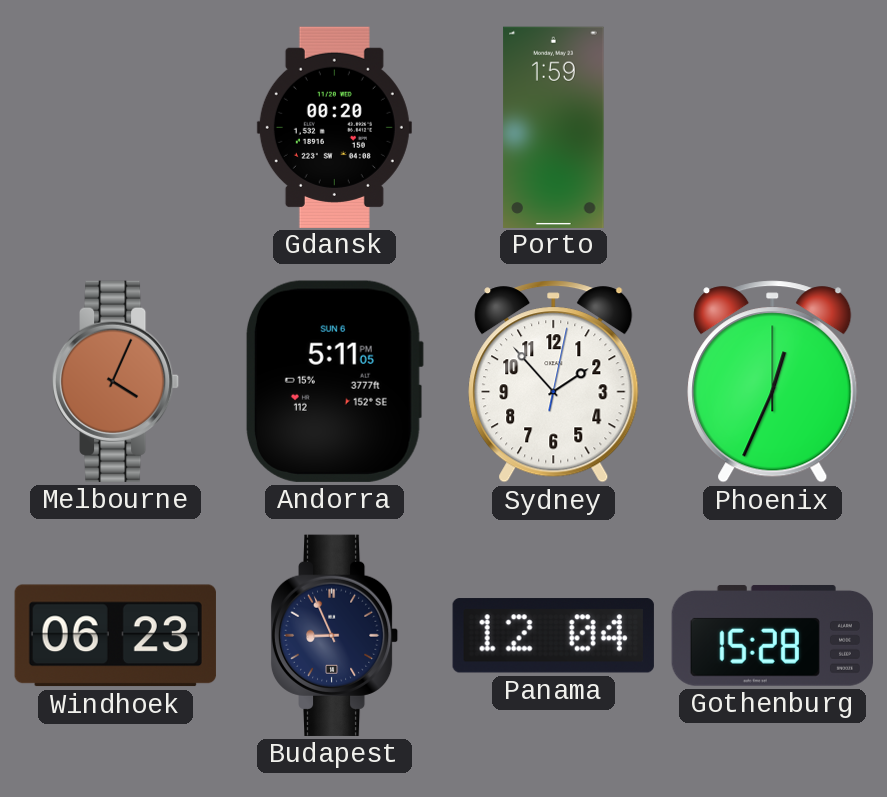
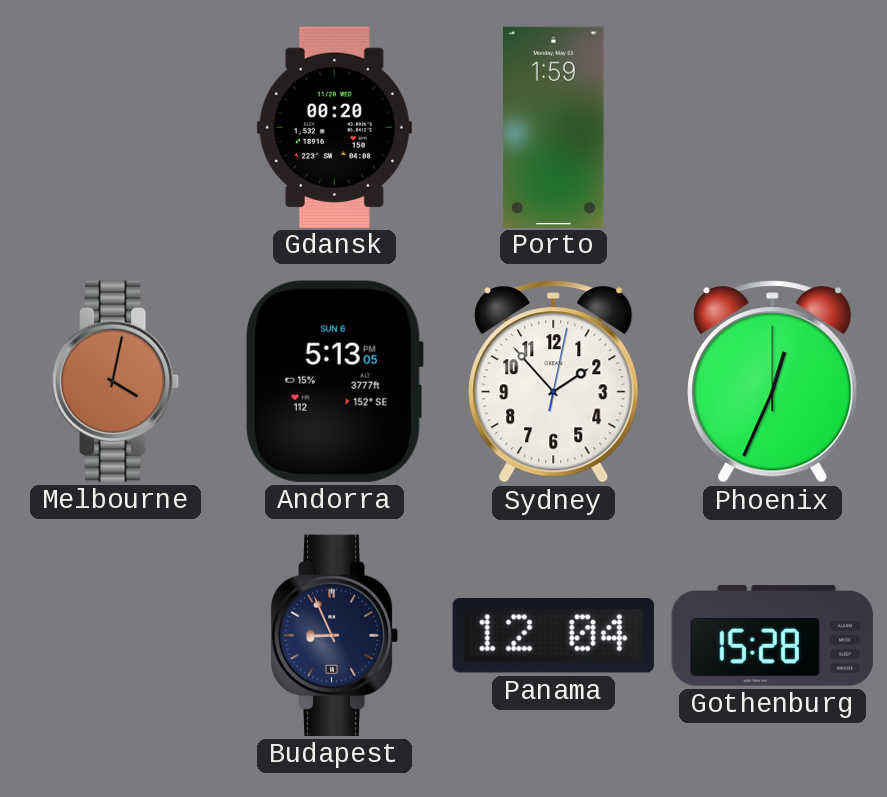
Melbourne: 4:04 -> 4:02 (116, 381)
Andorra: 5:11 -> 5:13 (334, 381)
Windhoek: 06:23 -> none (115, 636)
